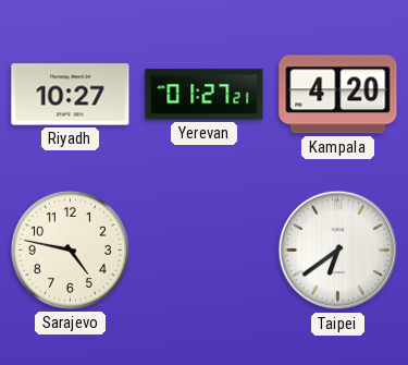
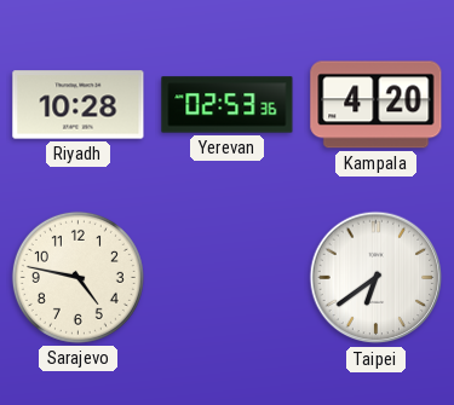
Riyadh: 10:27 -> 10:28 (79, 105)
Yerevan: 01:27 -> 02:53 (228, 105)
